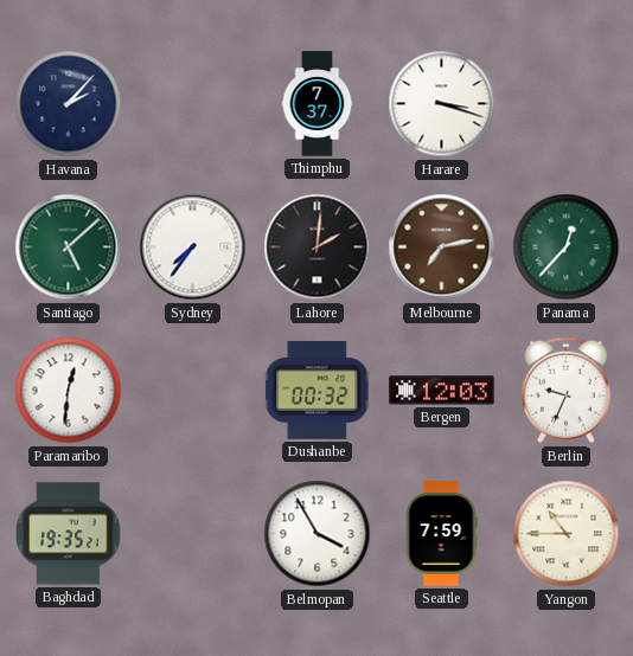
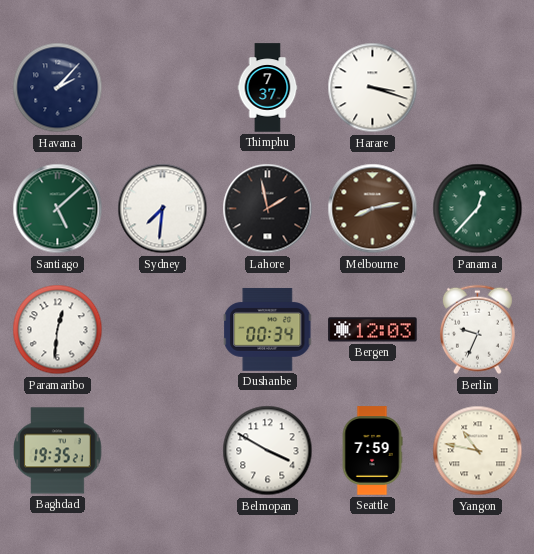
Sydney: 7:36 -> 7:31 (163, 209)
Lahore: 2:01 -> 1:58 (268, 209)
Melbourne: 7:13 -> 8:13 (373, 209)
Dushanbe: 00:32 -> 00:34 (268, 329)
Belmopan: 3:55 -> 3:50 (268, 451)
Yangon: 10:45 -> 10:47 (478, 451)
